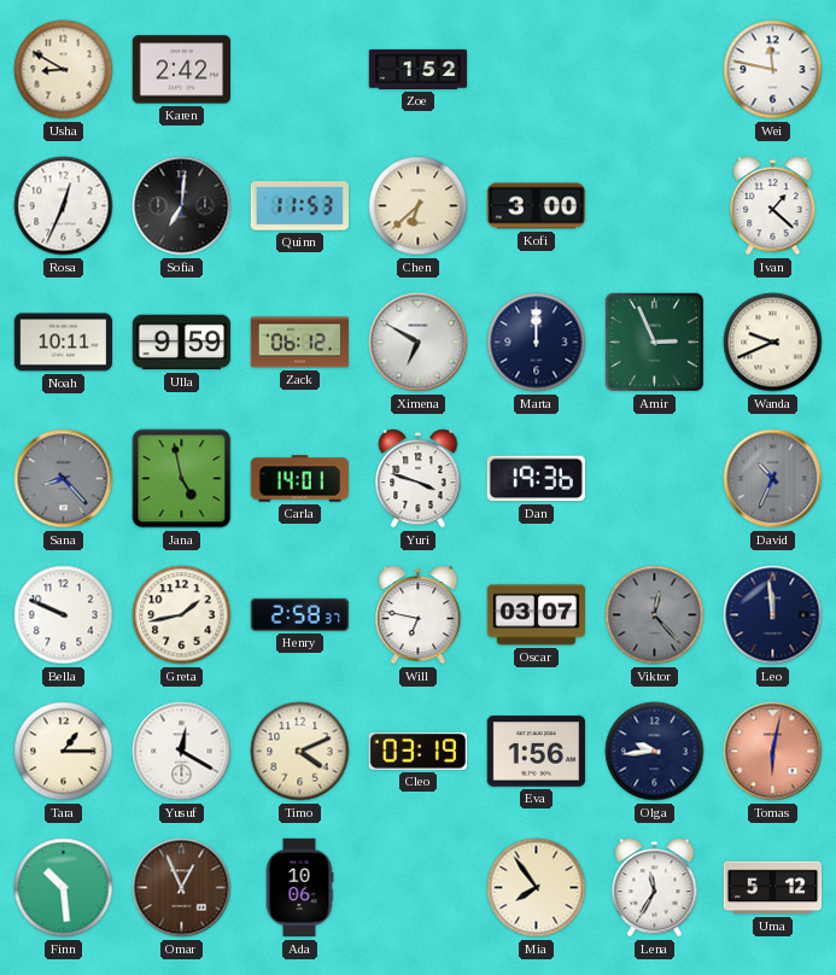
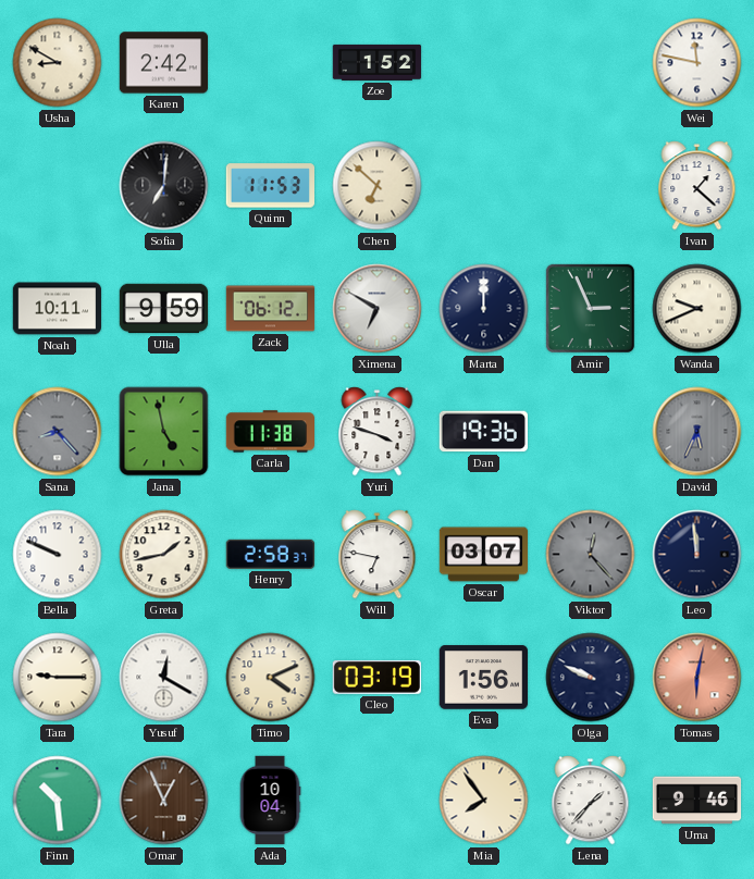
Rosa: 12:34 -> none (64, 206)
Chen: 6:38 -> 6:52 (378, 186)
Kofi: 3:00 -> none (536, 206)
Carla: 14:01 -> 11:38 (270, 432)
David: 10:34 -> 5:34 (697, 432)
Tara: 1:15 -> 9:15 (58, 678)
Olga: 9:44 -> 9:49 (591, 678)
Ada: 10:06 -> 10:04 (270, 801)
Lena: 11:35 -> 1:37 (591, 801)
Uma: 5:12 -> 9:46 (697, 801)
